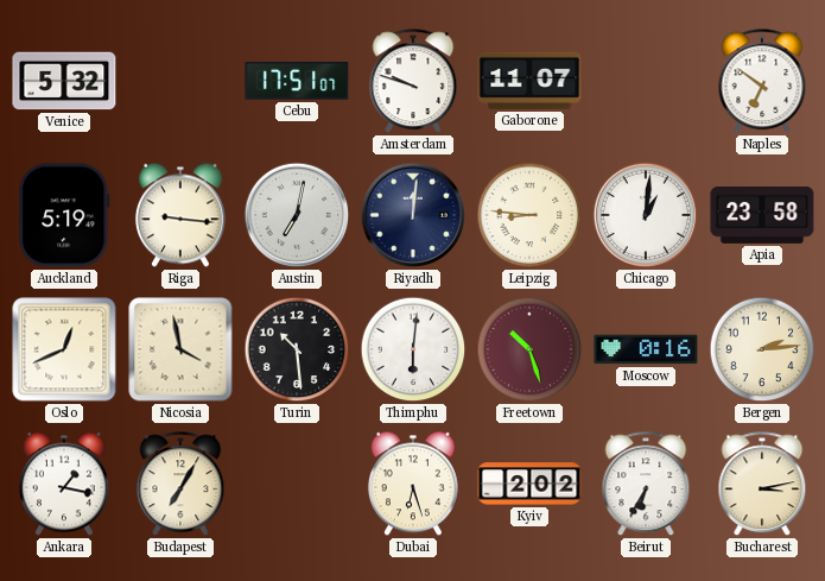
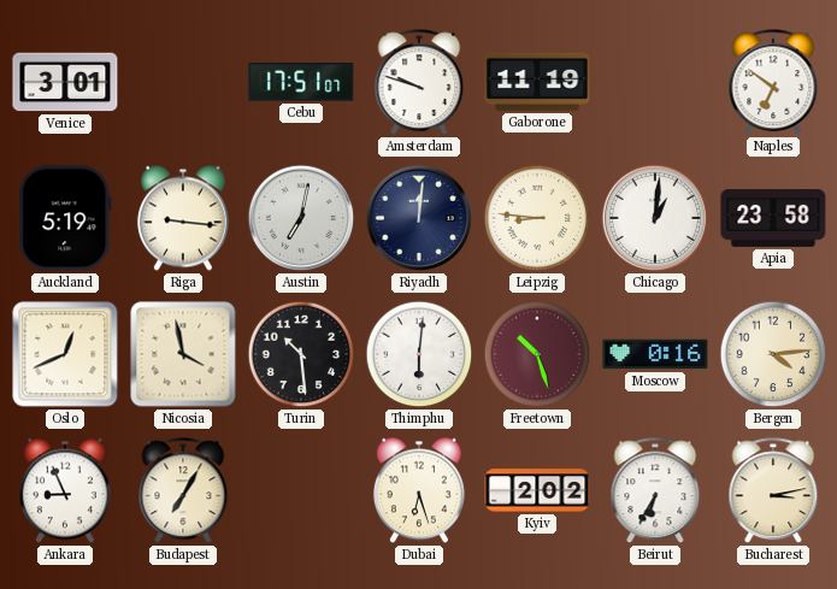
Venice: 5:32 -> 3:01 (65, 82)
Gaborone: 11:07 -> 11:19 (537, 82)
Bergen: 2:14 -> 4:14 (773, 354)
Ankara: 1:17 -> 8:56 (65, 490)
